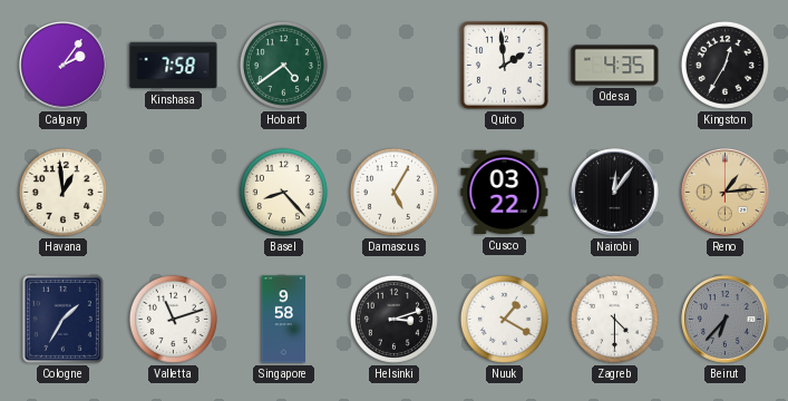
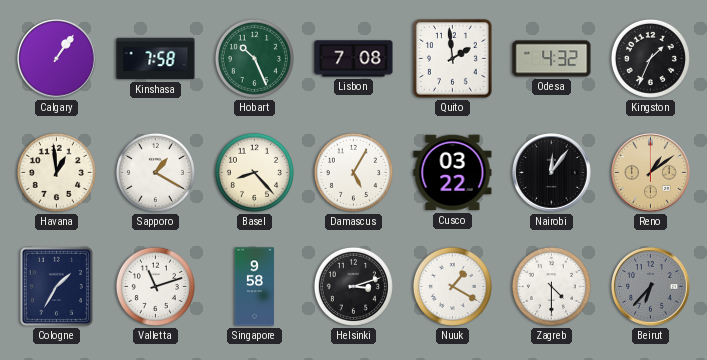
Calgary: 2:06 -> 1:06 (57, 59)
Hobart: 4:39 -> 10:26 (254, 58)
Lisbon: none -> 7:08 (354, 59)
Odesa: 4:35 -> 4:32 (552, 59)
Kingston: 12:35 -> 1:34 (650, 58)
Sapporo: none -> 1:20 (155, 172)
Reno: 1:14 -> 1:09 (651, 173)
